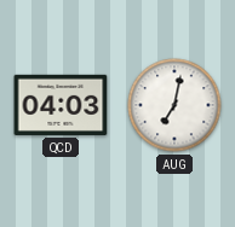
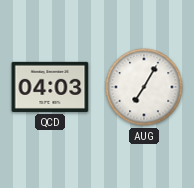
AUG: 7:02 -> 7:05 (144, 87)
